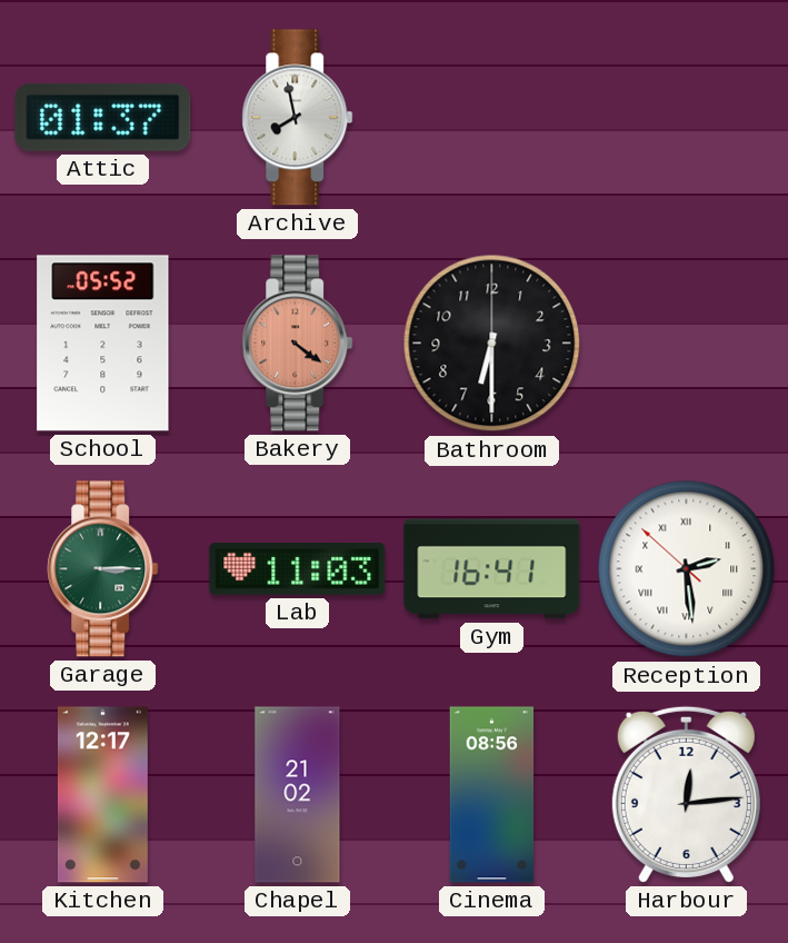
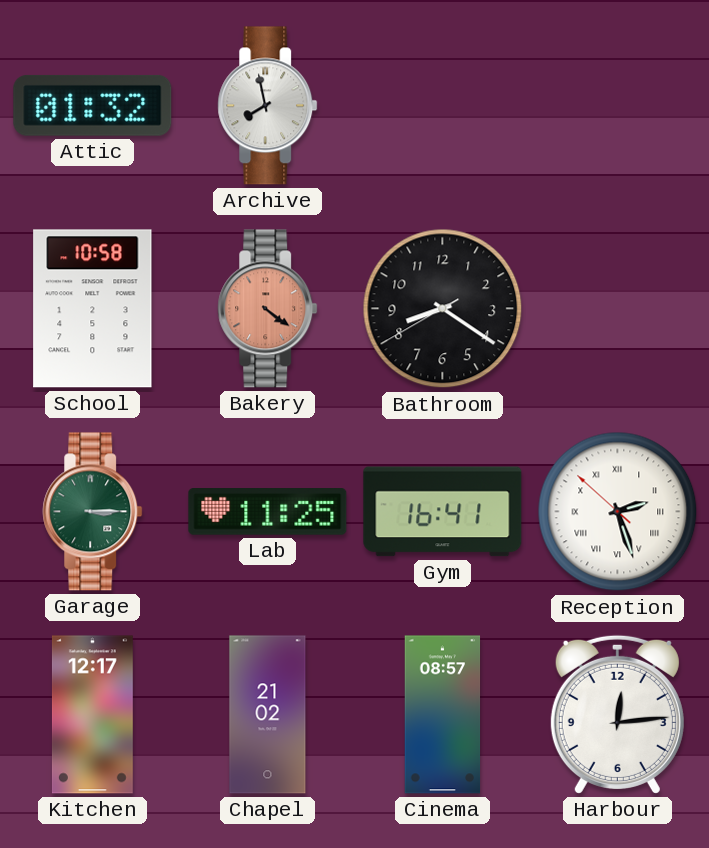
Attic: 01:37 -> 01:32 (93, 105)
School: 05:52 -> 10:58 (93, 309)
Bathroom: 6:30 -> 8:20 (443, 309)
Lab: 11:03 -> 11:25 (268, 512)
Reception: 2:28 -> 2:26 (618, 512)
Cinema: 08:56 -> 08:57 (443, 715)
